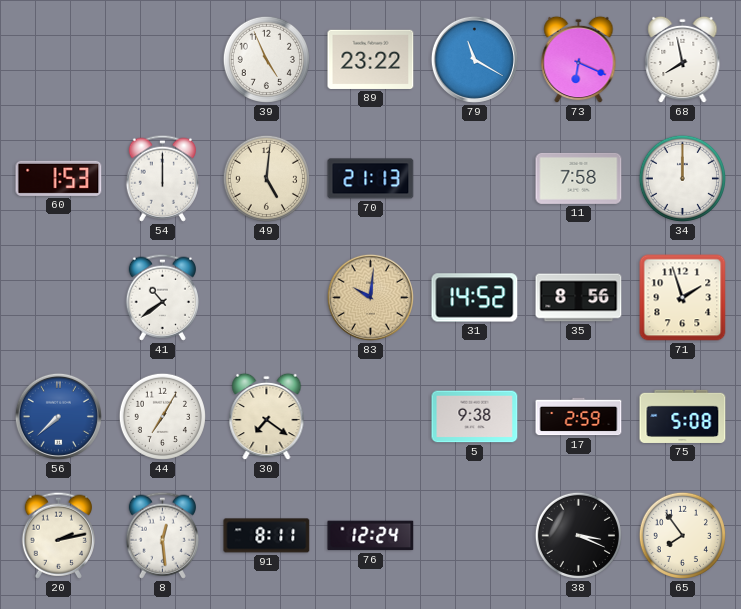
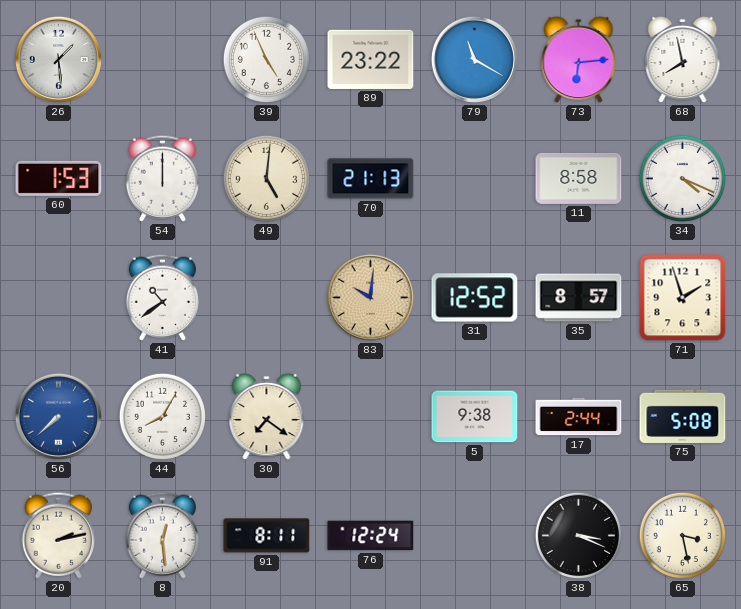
26: none -> 1:29 (58, 59)
73: 6:19 -> 6:14 (579, 60)
11: 7:58 -> 8:58 (579, 178)
34: 12:00 -> 4:19 (682, 178)
31: 14:52 -> 12:52 (475, 298)
35: 8:56 -> 8:57 (579, 298)
44: 7:05 -> 8:05 (162, 416)
17: 2:59 -> 2:44 (579, 417)
65: 7:54 -> 3:28 (682, 535)
